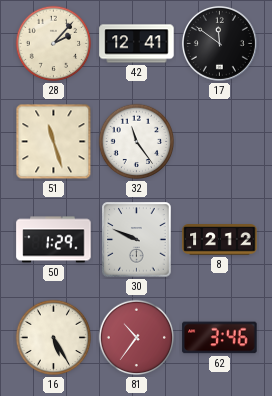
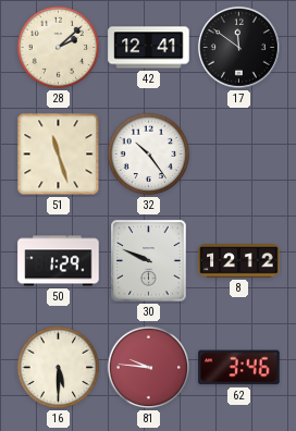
28: 2:07 -> 2:08 (59, 48)
32: 11:24 -> 10:24 (149, 155)
16: 5:25 -> 5:30 (59, 368)
81: 10:36 -> 9:46 (149, 368)
